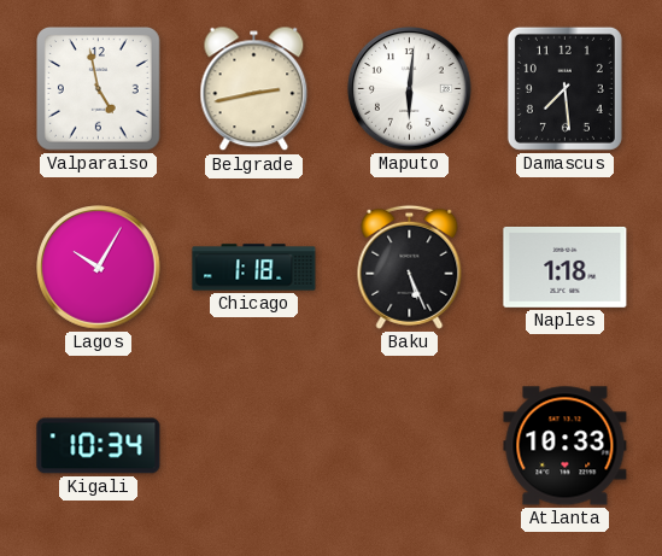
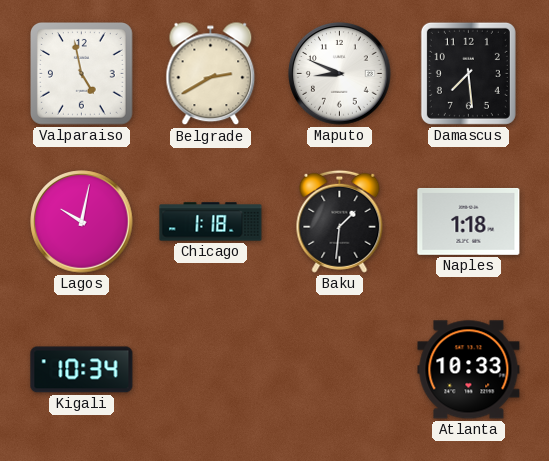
Belgrade: 2:43 -> 2:40 (211, 74)
Maputo: 6:01 -> 8:49 (340, 74)
Lagos: 10:05 -> 10:02 (82, 222)
Baku: 5:26 -> 1:31 (340, 221)
